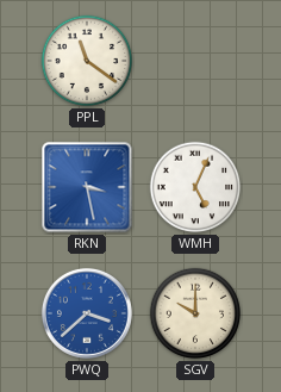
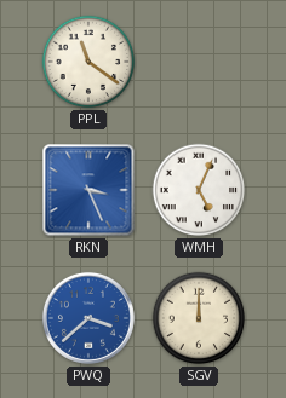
RKN: 3:28 -> 3:26 (88, 190)
SGV: 10:00 -> 12:00 (199, 318)
